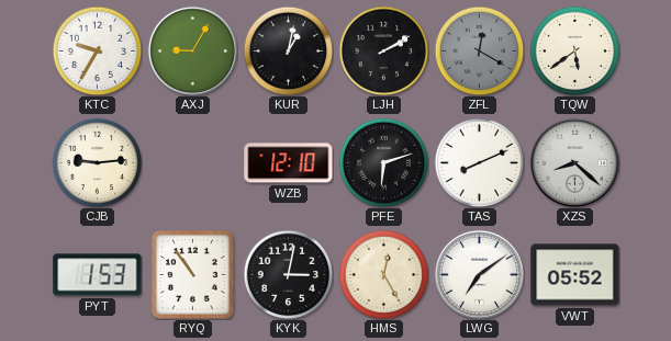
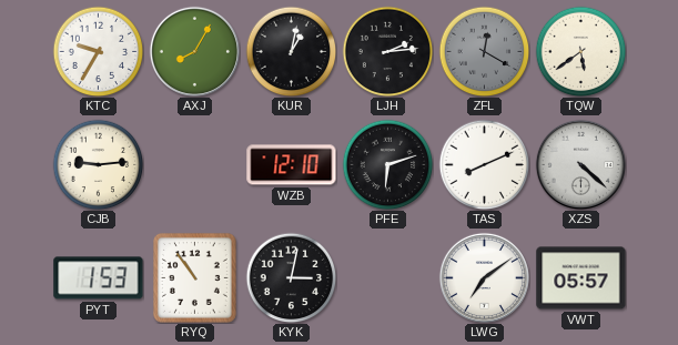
AXJ: 9:05 -> 8:05 (194, 51)
LJH: 2:10 -> 2:14 (387, 51)
XZS: 8:22 -> 4:22 (580, 164)
HMS: 12:25 -> none (383, 274)
VWT: 05:52 -> 05:57 (581, 278)
